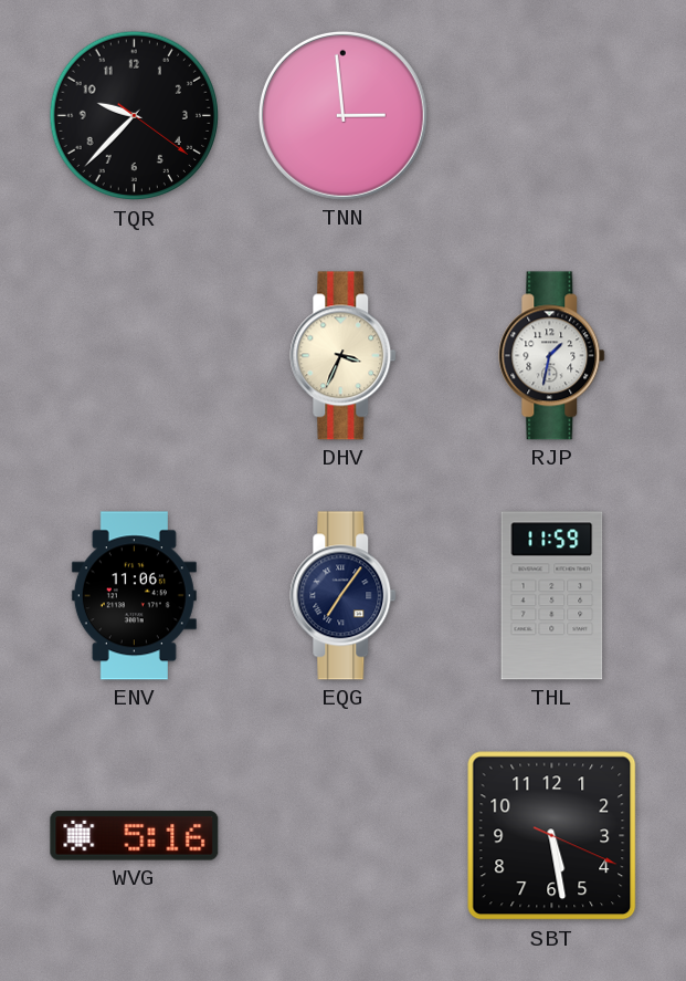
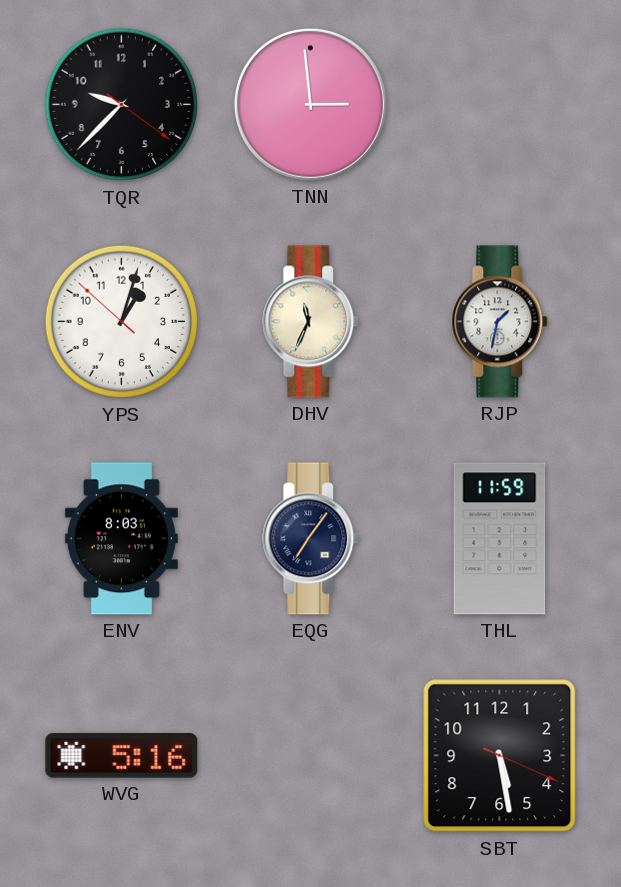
YPS: none -> 1:02 (122, 322)
DHV: 3:34 -> 11:34 (311, 322)
ENV: 11:06 -> 8:03 (121, 539)
